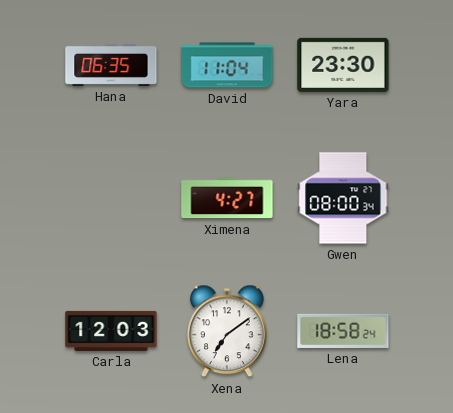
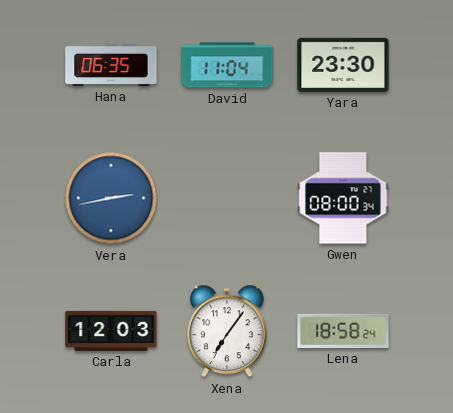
Vera: none -> 2:43 (111, 198)
Ximena: 4:27 -> none (227, 198)
Xena: 7:09 -> 7:06 (228, 331)
